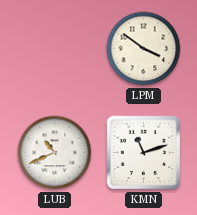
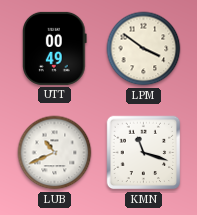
UTT: none -> 00:49 (55, 48)
KMN: 11:12 -> 11:18 (144, 153)
